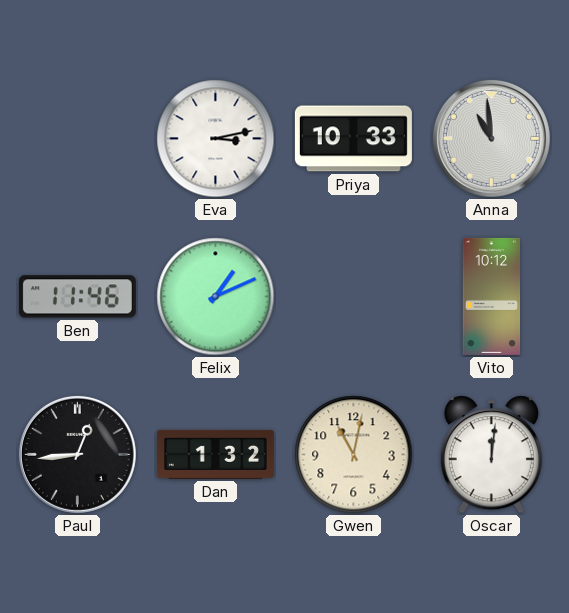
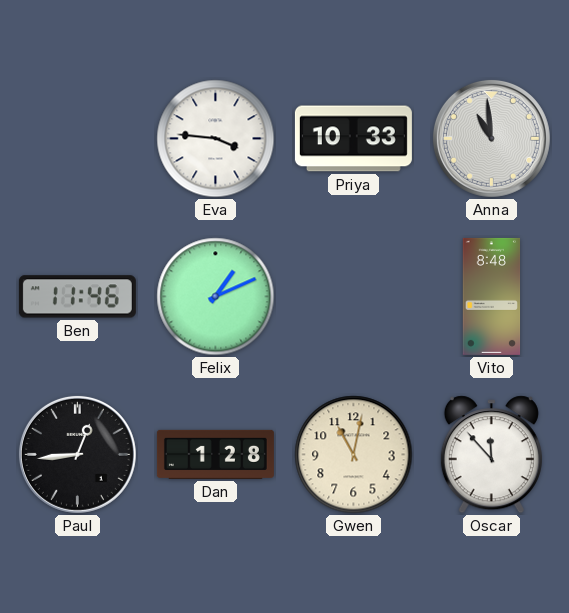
Eva: 3:13 -> 3:46 (216, 139)
Vito: 10:12 -> 8:48 (492, 296)
Dan: 1:32 -> 1:28 (215, 454)
Oscar: 12:01 -> 11:53 (491, 455)
